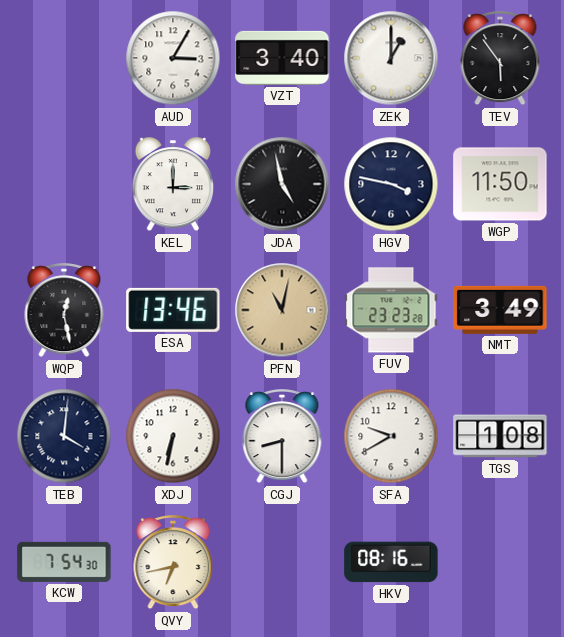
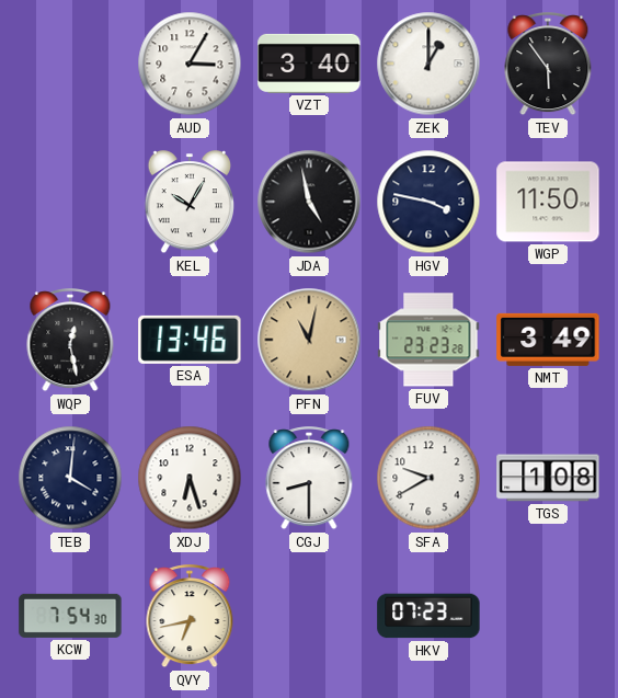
KEL: 3:00 -> 10:05 (190, 203)
XDJ: 6:32 -> 6:27 (190, 478)
HKV: 08:16 -> 07:23 (428, 616)
